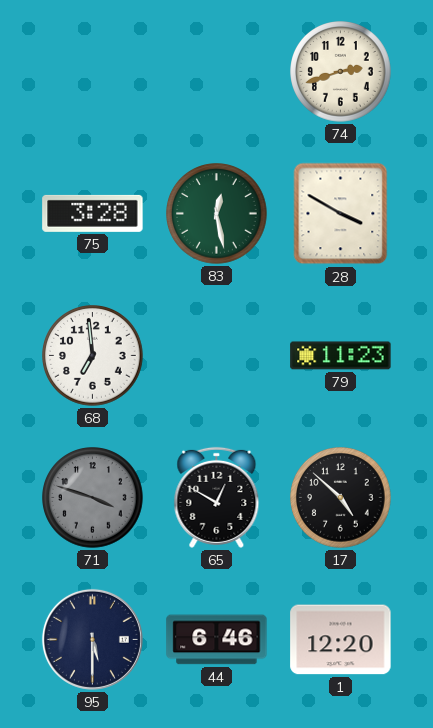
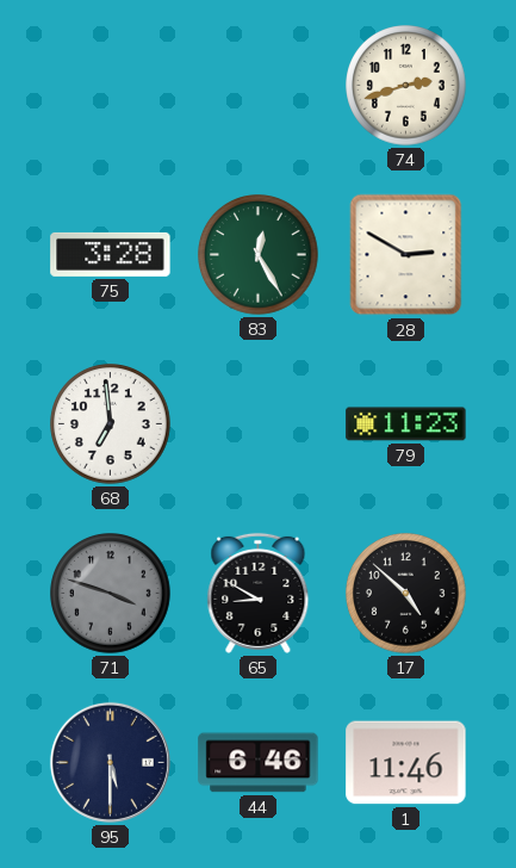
83: 12:28 -> 12:25 (259, 255)
28: 3:50 -> 2:50 (406, 255)
65: 12:50 -> 8:50 (259, 593)
1: 12:20 -> 11:46 (406, 763)
